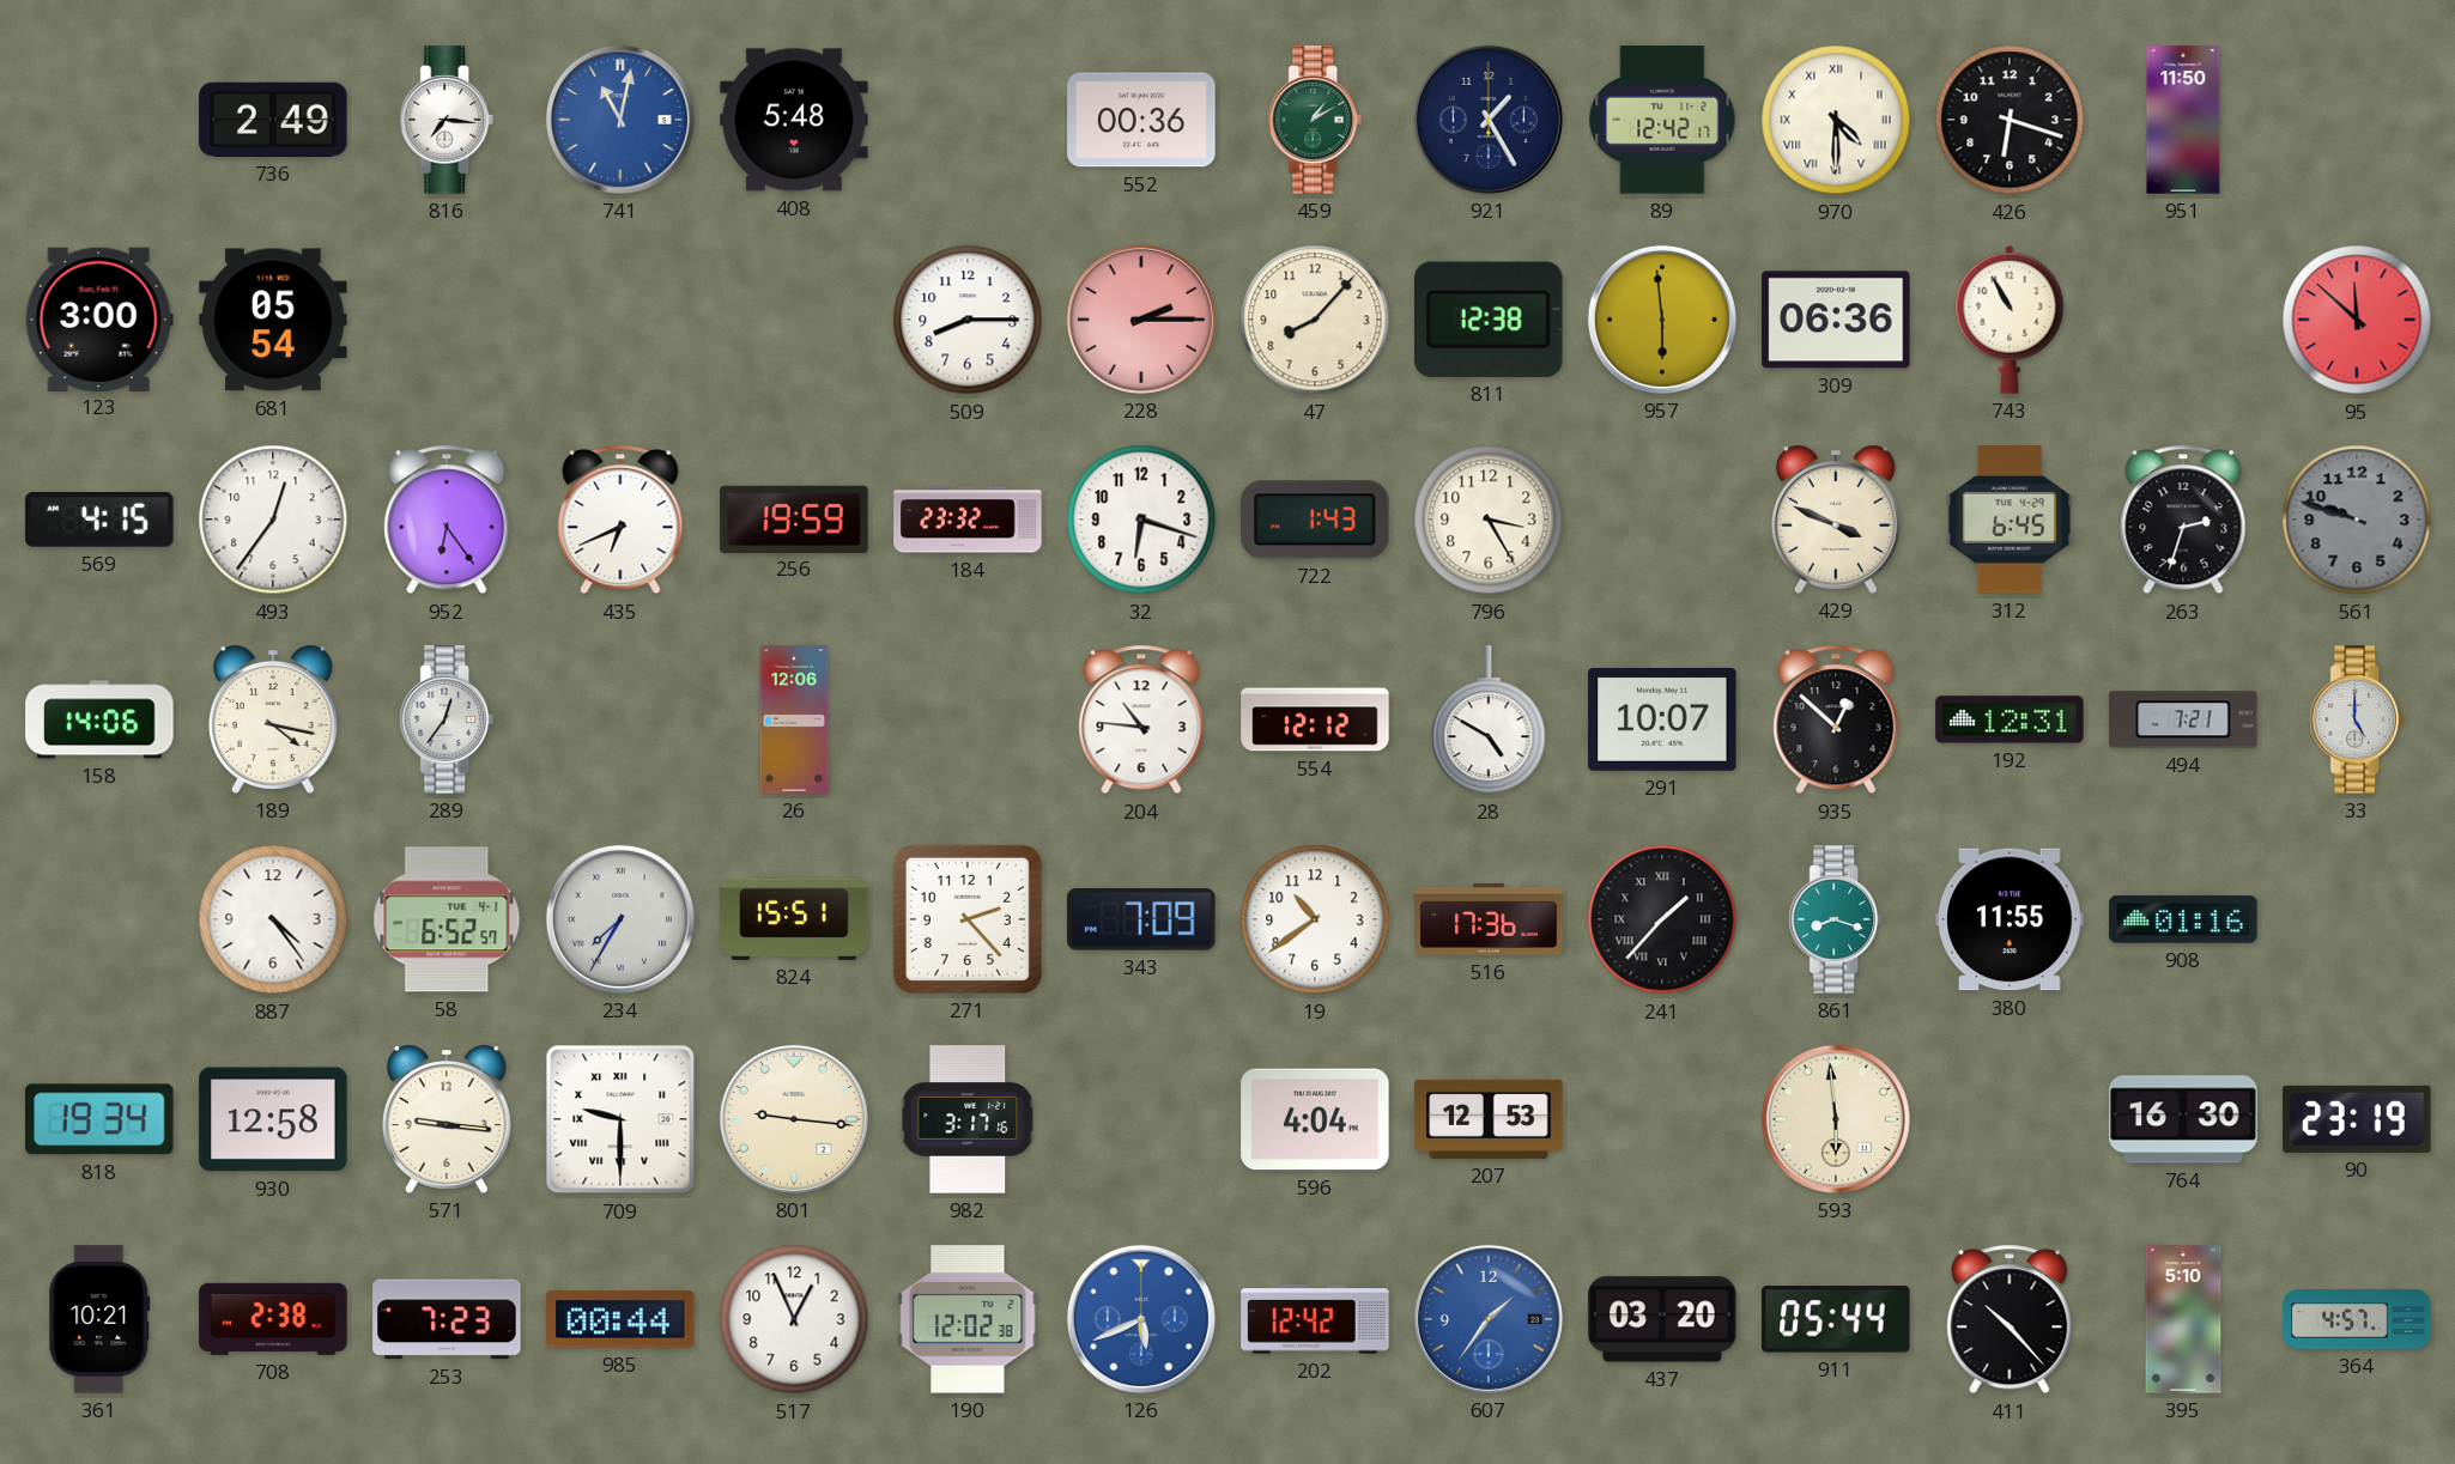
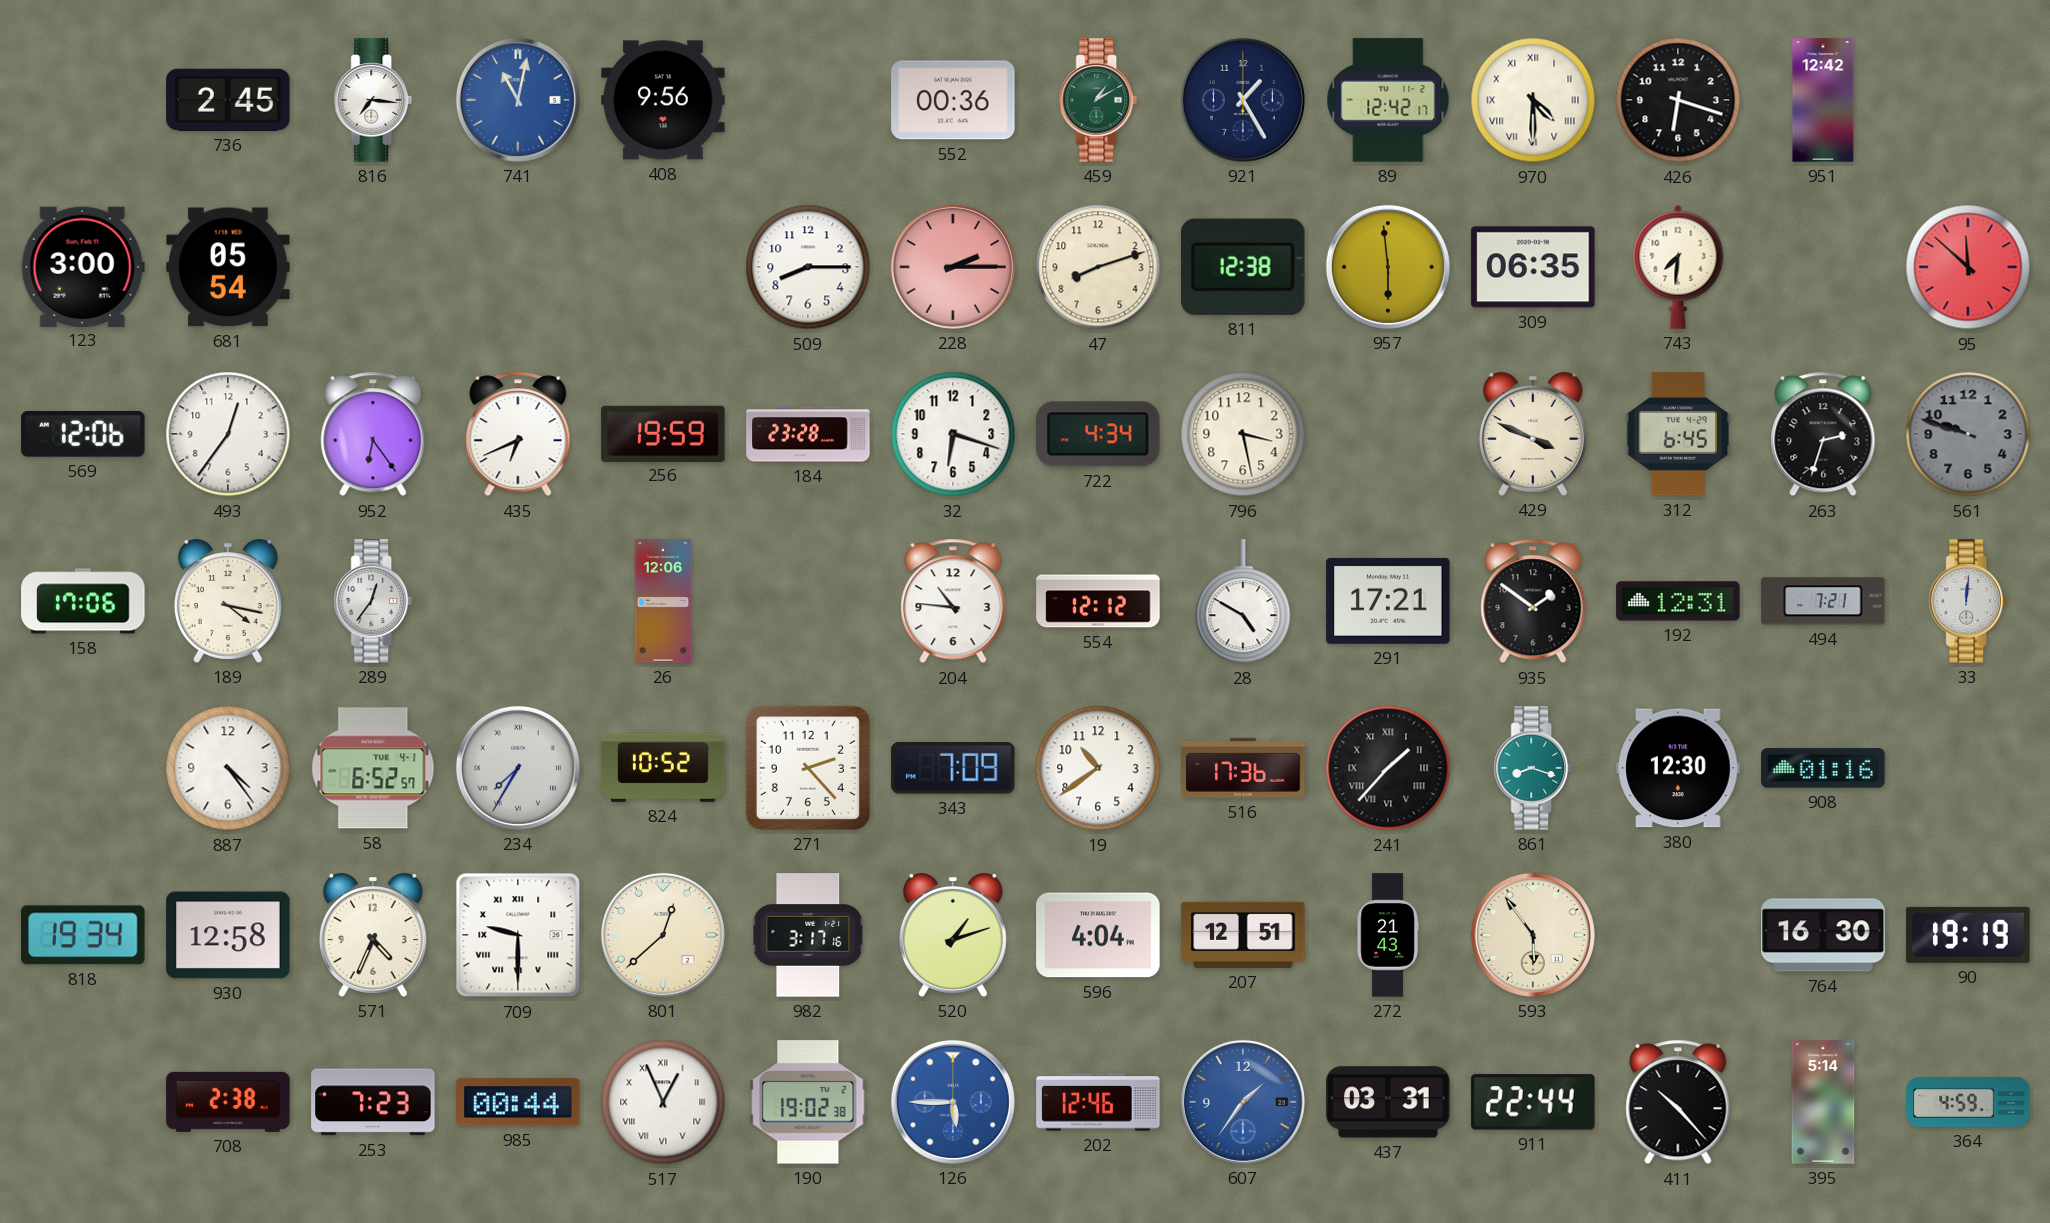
736: 2:49 -> 2:45 (228, 100)
408: 5:48 -> 9:56 (663, 100)
951: 11:50 -> 12:42 (1823, 100)
47: 8:07 -> 8:12 (1098, 267)
309: 06:36 -> 06:35 (1533, 267)
743: 10:55 -> 7:31 (1678, 267)
569: 4:15 -> 12:06 (83, 435)
184: 23:32 -> 23:28 (808, 434)
722: 1:43 -> 4:34 (1098, 434)
796: 3:25 -> 3:28 (1243, 434)
158: 14:06 -> 17:06 (83, 601)
291: 10:07 -> 17:21 (1388, 601)
935: 12:52 -> 1:51 (1533, 601)
33: 5:00 -> 12:01 (1968, 601)
824: 15:51 -> 10:52 (663, 768)
380: 11:55 -> 12:30 (1678, 768)
571: 9:16 -> 4:34 (373, 935)
801: 9:16 -> 12:38 (663, 935)
520: none -> 1:12 (953, 935)
207: 12:53 -> 12:51 (1243, 935)
272: none -> 21:43 (1388, 935)
593: 5:59 -> 5:54 (1533, 935)
90: 23:19 -> 19:19 (1968, 935)
361: 10:21 -> none (99, 1319)
517 numerals: Arabic -> Roman (663, 1102)
190: 12:02 -> 19:02 (808, 1102)
126: 5:41 -> 5:45 (953, 1102)
202: 12:42 -> 12:46 (1098, 1102)
437: 03:20 -> 03:31 (1388, 1102)
911: 05:44 -> 22:44 (1533, 1102)
395: 5:10 -> 5:14 (1823, 1102)
364: 4:57 -> 4:59 (1968, 1102)
